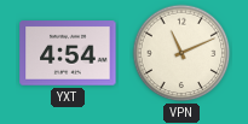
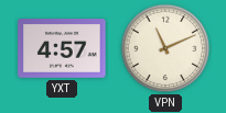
YXT: 4:54 -> 4:57 (62, 48)
